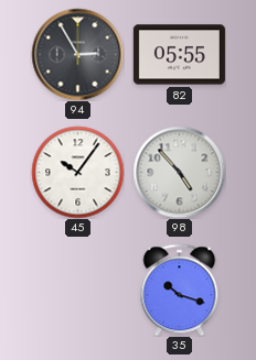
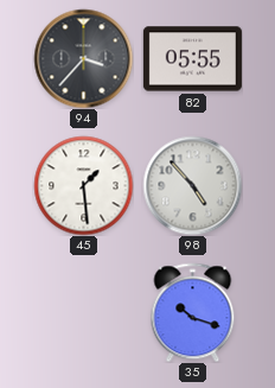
94: 2:55 -> 3:37 (83, 58)
45: 10:06 -> 1:29 (83, 185)
